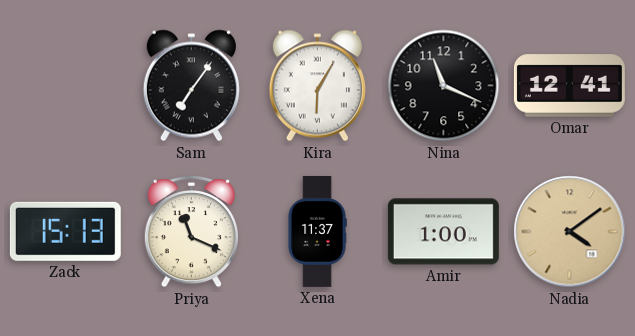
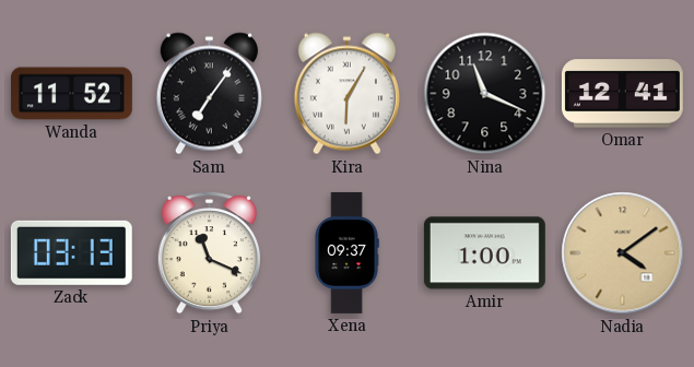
Wanda: none -> 11:52 (71, 94)
Zack: 15:13 -> 03:13 (71, 252)
Xena: 11:37 -> 09:37 (346, 252)
